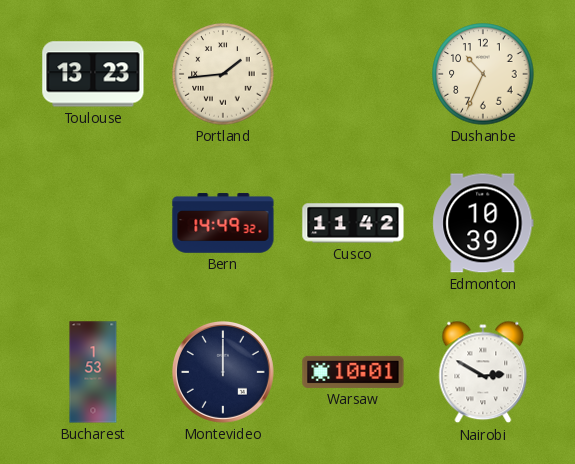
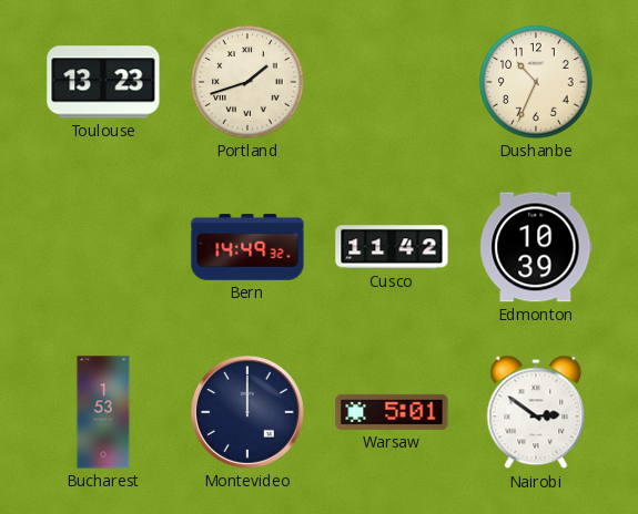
Portland: 1:44 -> 1:42 (247, 82)
Warsaw: 10:01 -> 5:01 (392, 412)
Nairobi: 2:50 -> 2:51 (536, 412)
